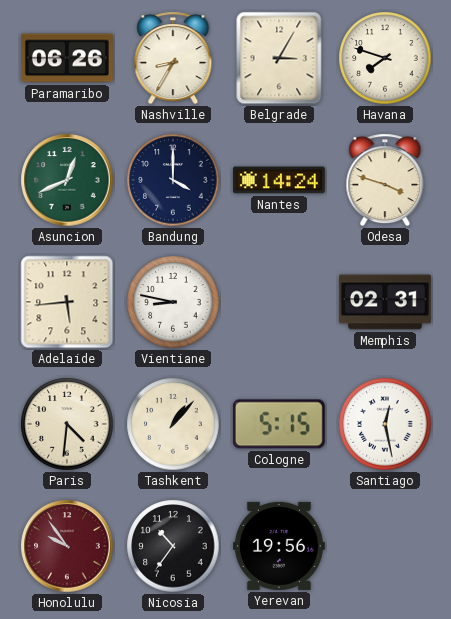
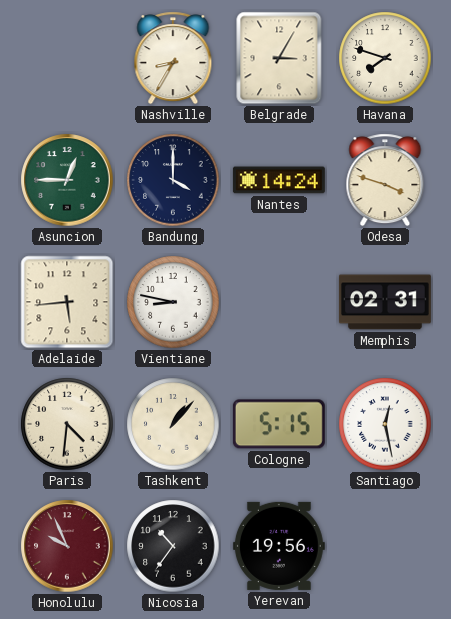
Paramaribo: 06:26 -> none (67, 58)
Asuncion: 12:41 -> 12:45 (67, 180)
Honolulu: 9:54 -> 9:56 (67, 546)
